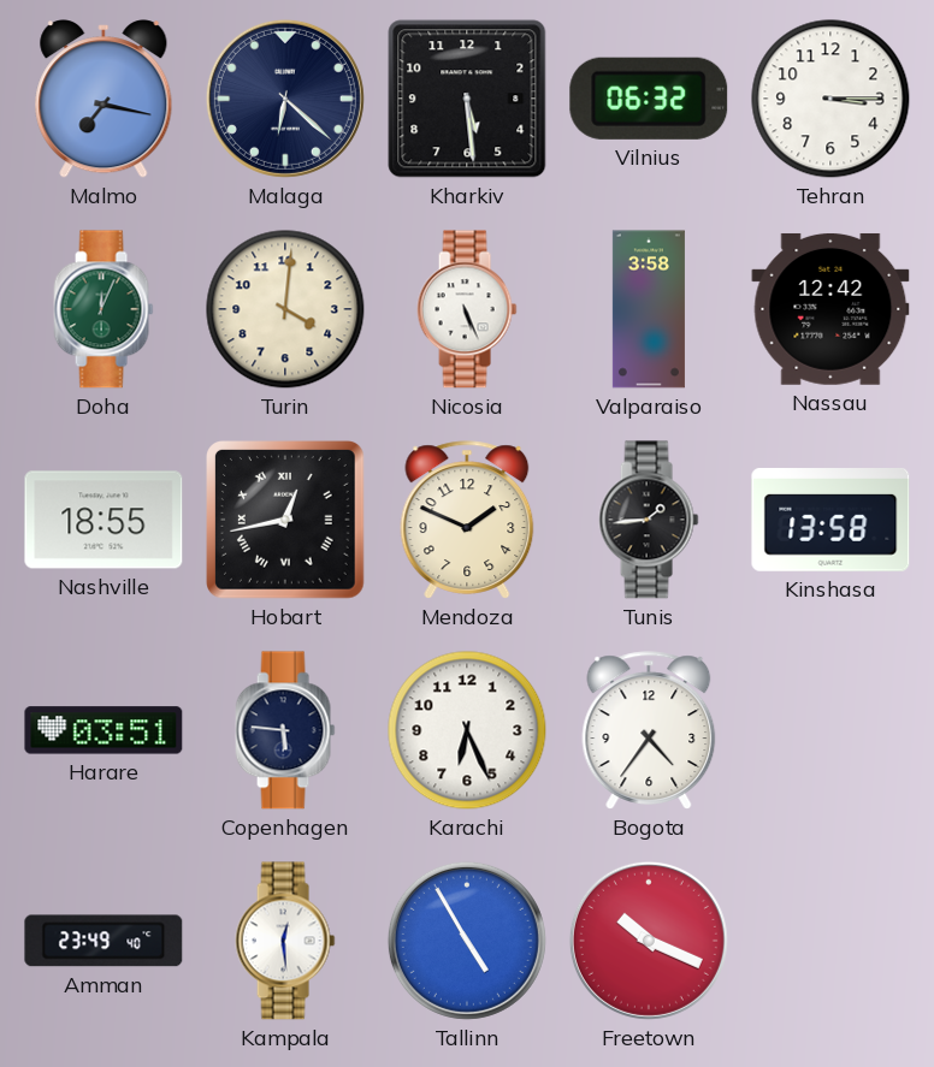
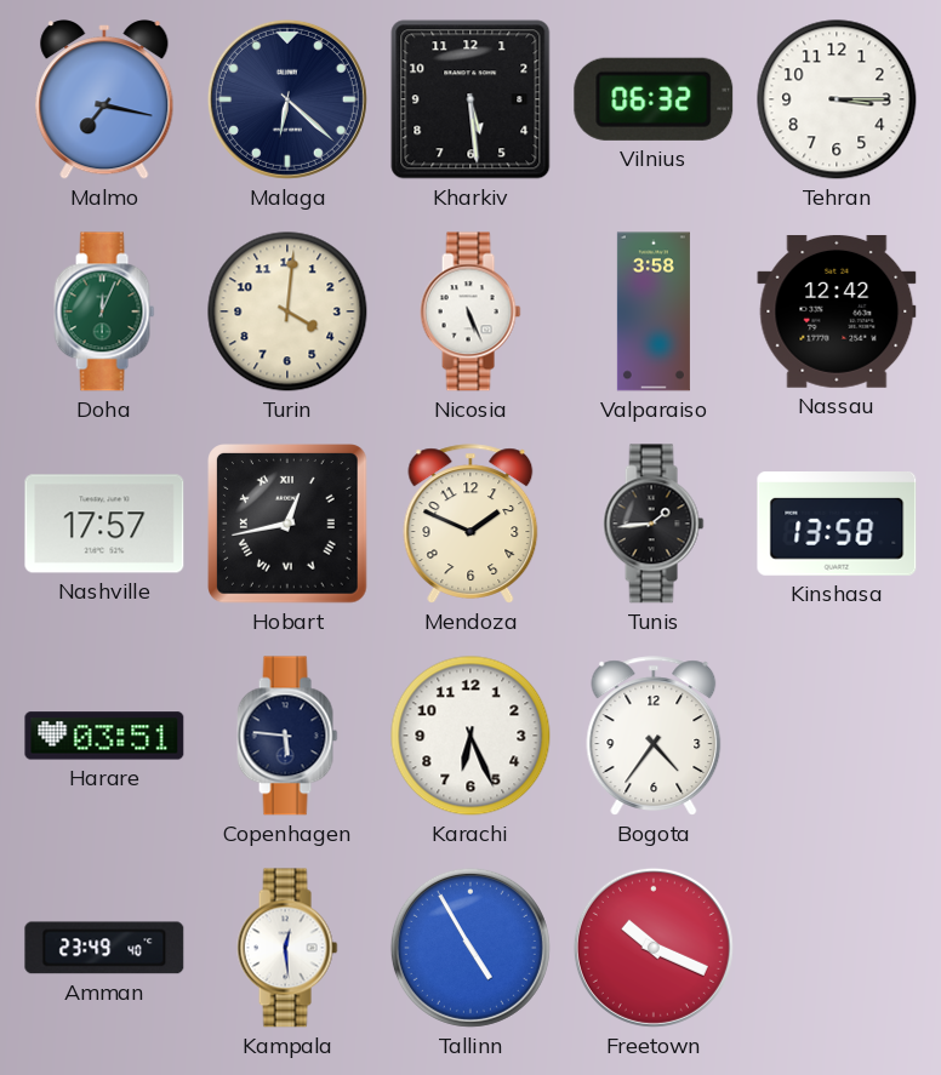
Nashville: 18:55 -> 17:57 (104, 524)
